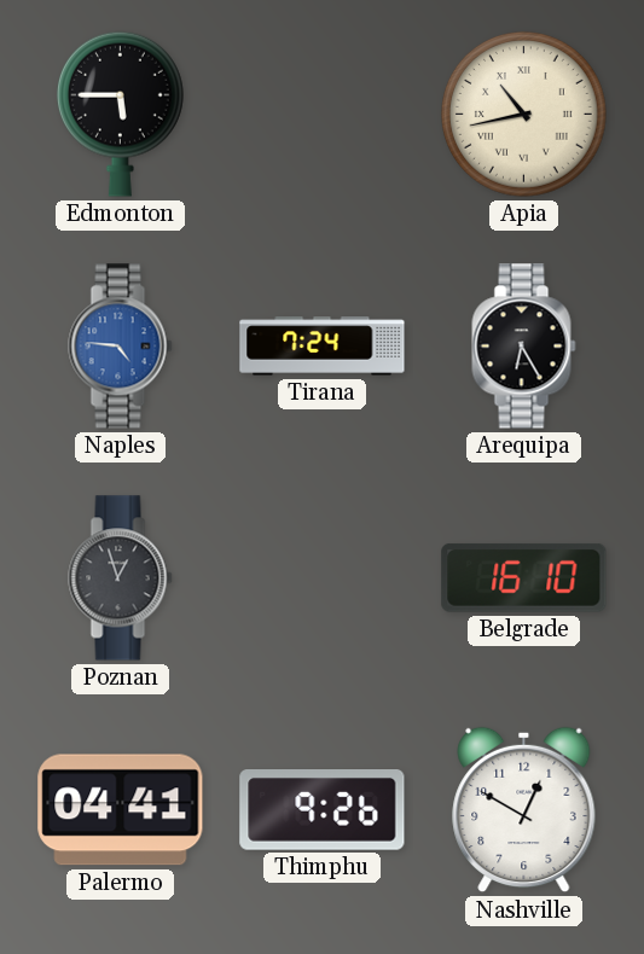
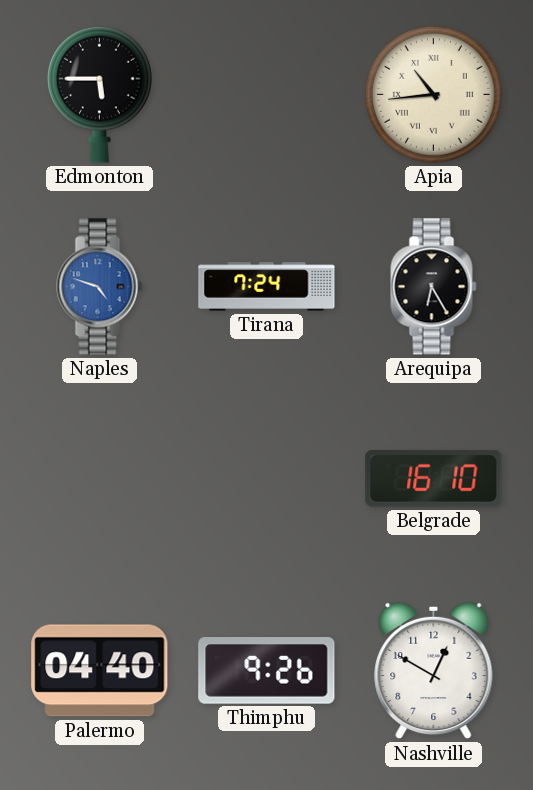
Apia: 10:43 -> 10:44 (434, 95)
Naples: 4:46 -> 4:48 (100, 287)
Poznan: 12:57 -> none (121, 578)
Palermo: 04:41 -> 04:40 (100, 671)
